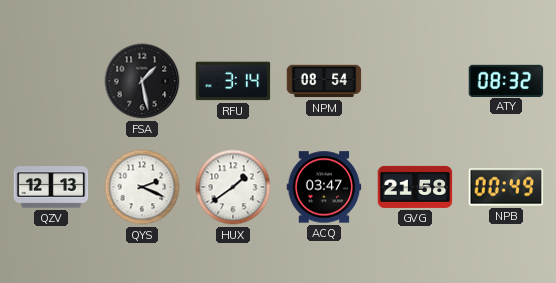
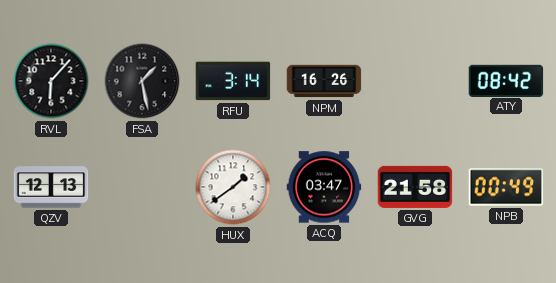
RVL: none -> 6:07 (51, 81)
NPM: 08:54 -> 16:26 (324, 81)
ATY: 08:32 -> 08:42 (506, 80)
QYS: 2:19 -> none (142, 187)
